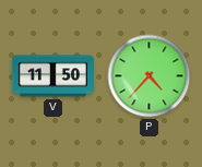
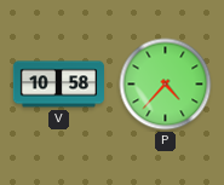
V: 11:50 -> 10:58 (58, 85)
